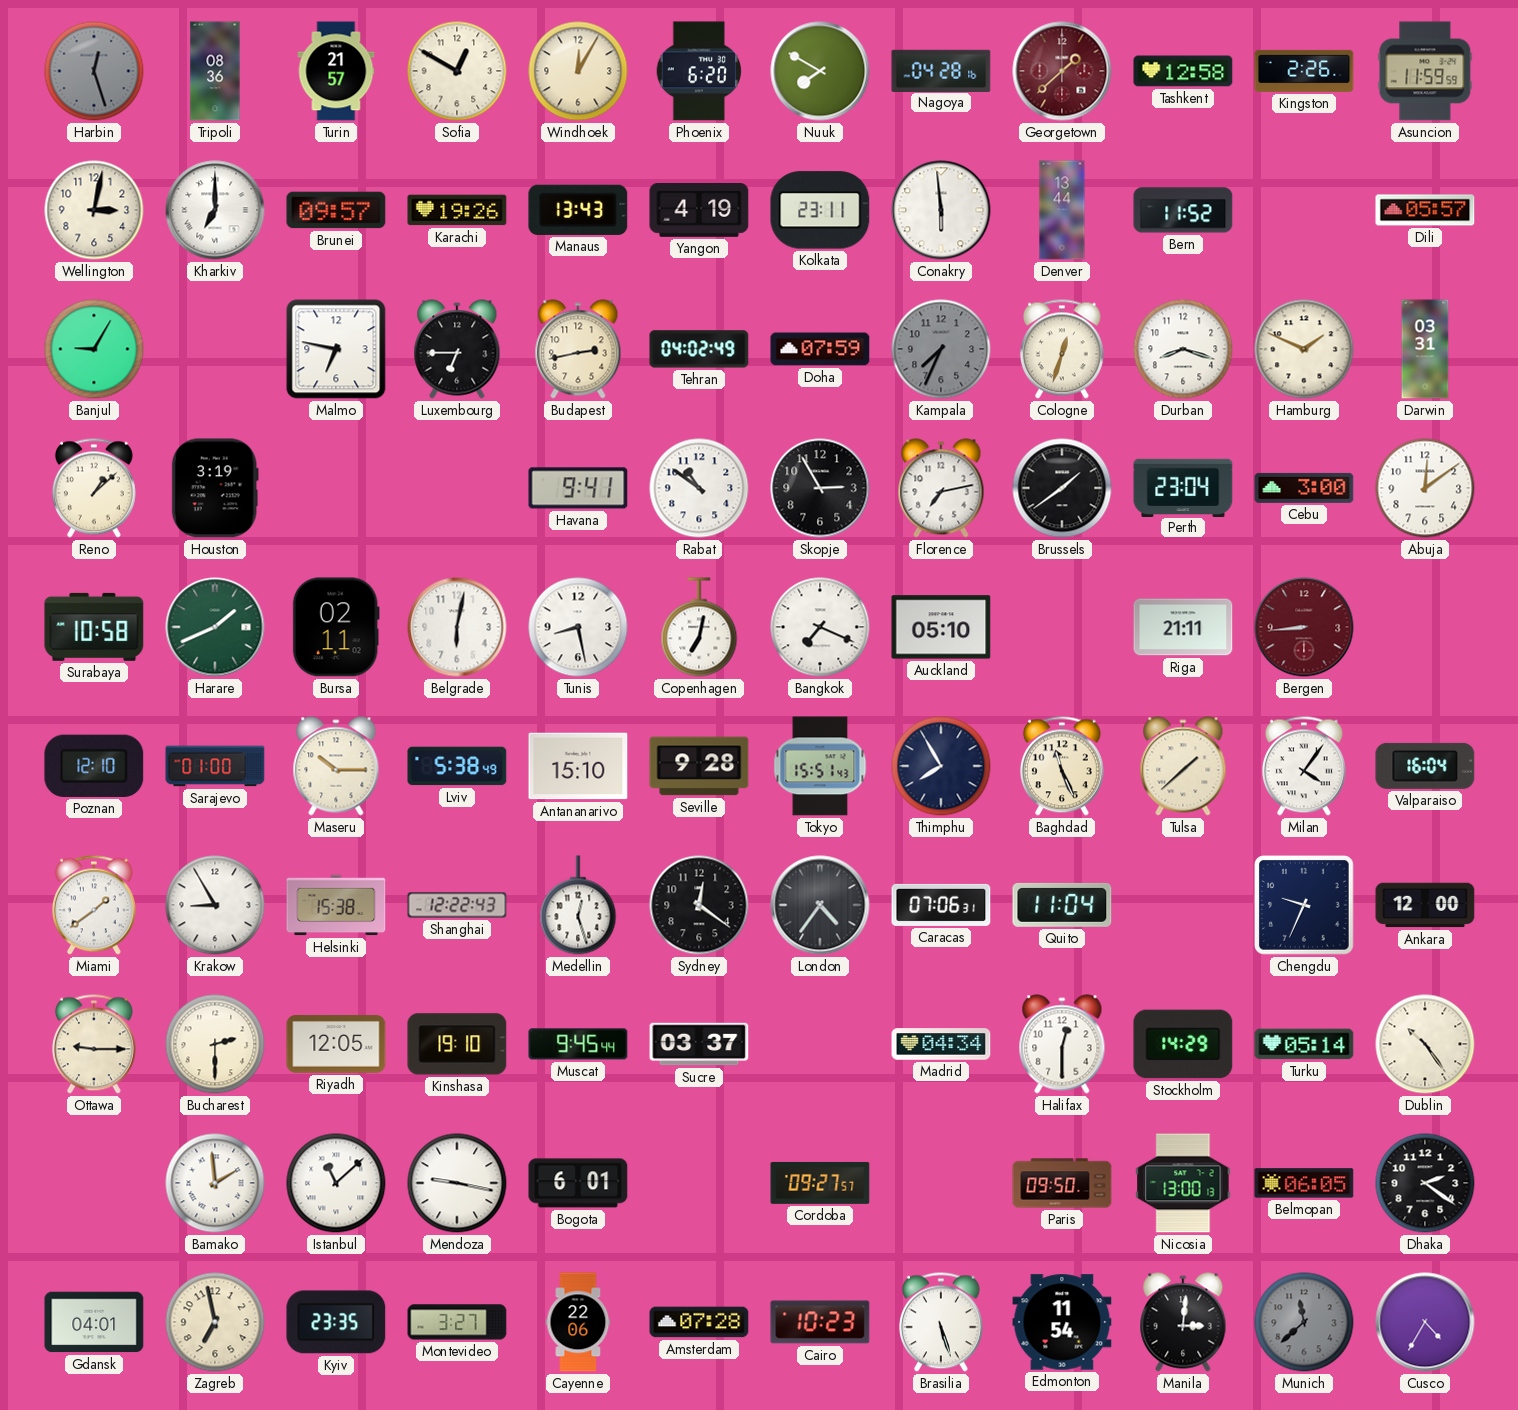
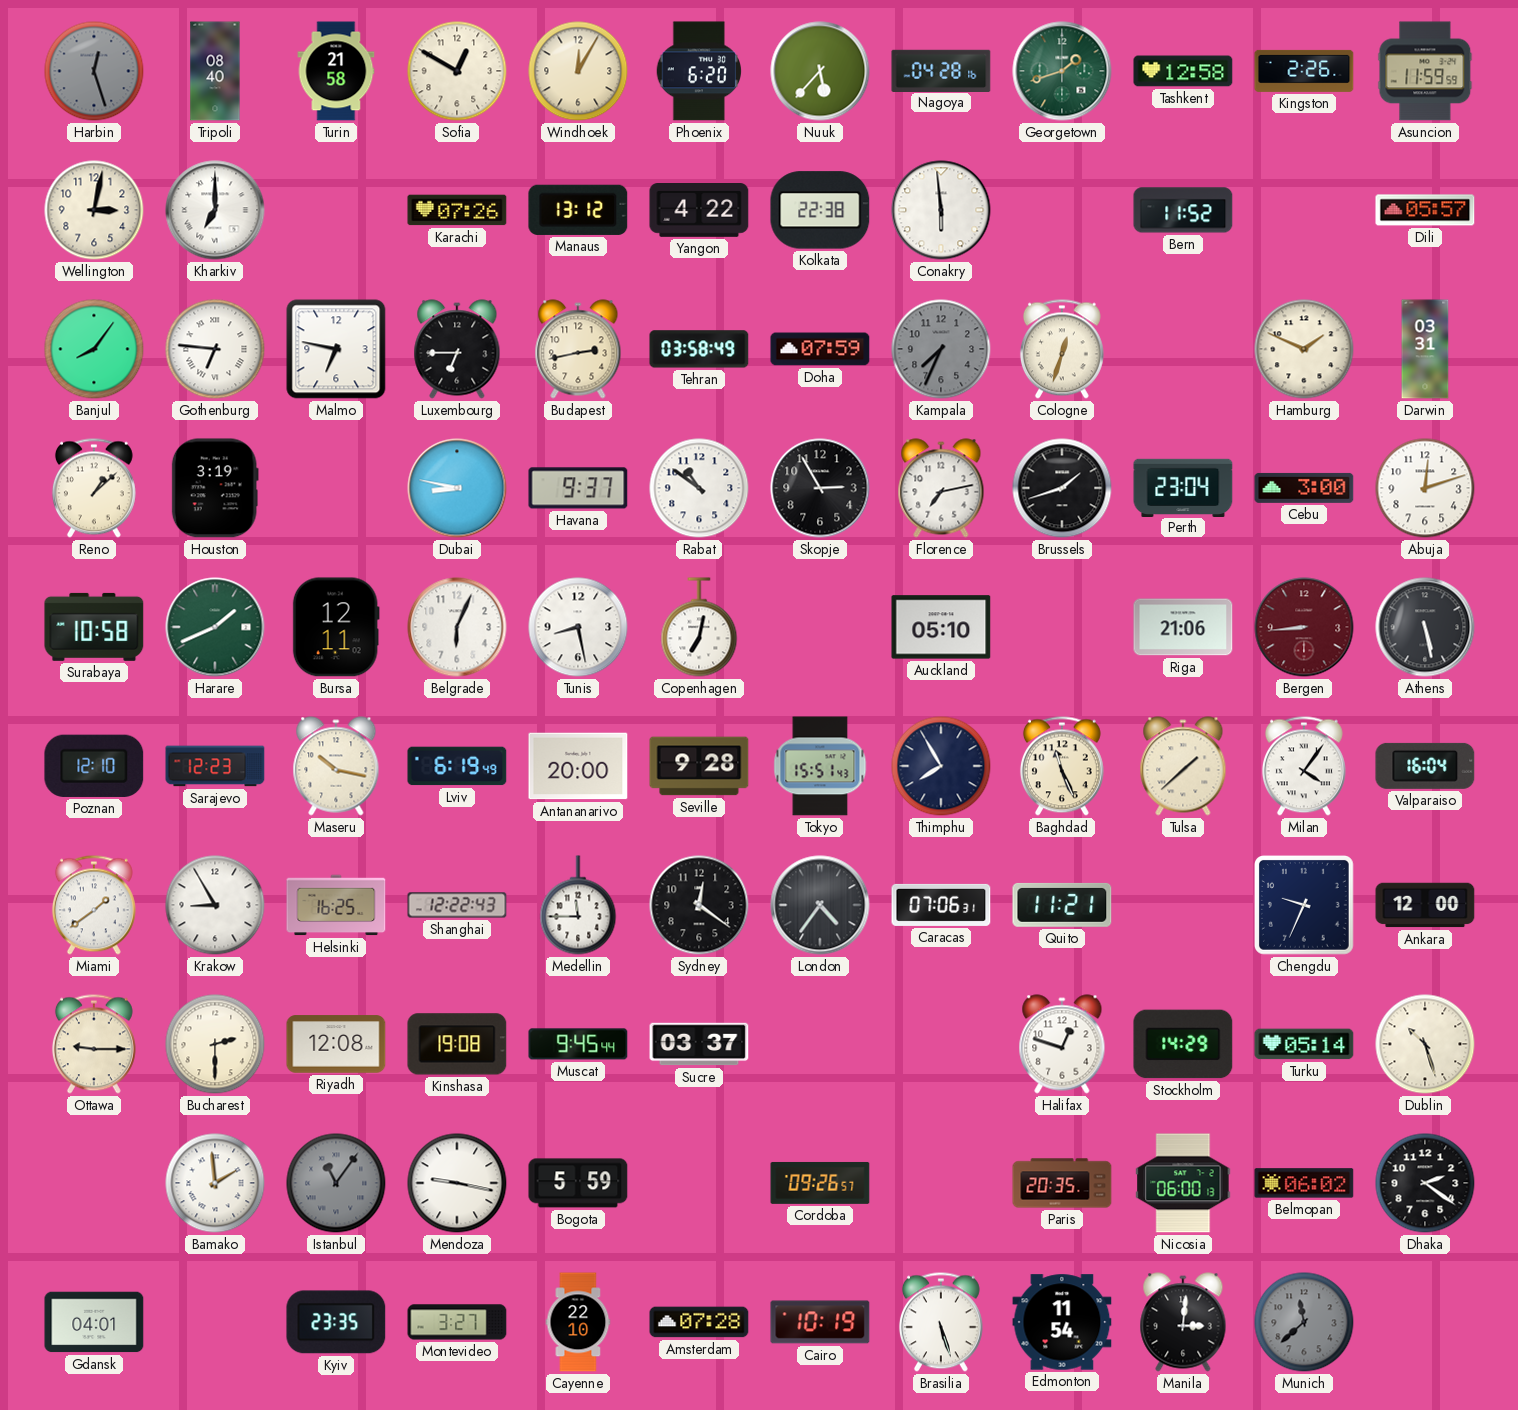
Tripoli: 08:36 -> 08:40 (215, 71)
Turin: 21:57 -> 21:58 (336, 71)
Nuuk: 7:50 -> 5:37 (820, 71)
Georgetown: 1:38 -> 1:42 (1062, 71)
Georgetown dial: burgundy -> green (1062, 71)
Brunei: 09:57 -> none (336, 210)
Karachi: 19:26 -> 07:26 (457, 210)
Manaus: 13:43 -> 13:12 (578, 210)
Yangon: 4:19 -> 4:22 (699, 211)
Kolkata: 23:11 -> 22:38 (820, 210)
Denver: 13:44 -> none (1062, 210)
Banjul: 9:05 -> 8:06 (94, 349)
Gothenburg: none -> 6:46 (215, 349)
Tehran: 04:02 -> 03:58 (699, 349)
Durban: 8:18 -> none (1183, 349)
Dubai: none -> 8:47 (457, 488)
Havana: 9:41 -> 9:37 (578, 488)
Brussels: 1:39 -> 1:42 (1062, 488)
Abuja: 12:09 -> 12:12 (1425, 488)
Bursa: 02:11 -> 12:11 (336, 627)
Belgrade: 6:02 -> 6:04 (457, 627)
Bangkok: 7:19 -> none (820, 627)
Riga: 21:11 -> 21:06 (1183, 627)
Athens: none -> 5:28 (1425, 627)
Sarajevo: 01:00 -> 12:23 (215, 766)
Maseru: 10:15 -> 10:17 (336, 766)
Lviv: 5:38 -> 6:19 (457, 766)
Antananarivo: 15:10 -> 20:00 (578, 766)
Helsinki: 15:38 -> 16:25 (336, 905)
Medellin: 12:27 -> 11:45 (578, 905)
Quito: 11:04 -> 11:21 (1062, 905)
Riyadh: 12:05 -> 12:08 (336, 1044)
Kinshasa: 19:10 -> 19:08 (457, 1044)
Madrid: 04:34 -> none (941, 1044)
Halifax: 12:30 -> 12:48 (1062, 1044)
Dublin: 10:24 -> 10:27 (1425, 1044)
Istanbul: 11:08 -> 11:06 (336, 1183)
Istanbul dial: white -> grey (336, 1183)
Bogota: 6:01 -> 5:59 (578, 1183)
Cordoba: 09:27 -> 09:26 (820, 1183)
Paris: 09:50 -> 20:35 (1062, 1183)
Nicosia: 13:00 -> 06:00 (1183, 1183)
Belmopan: 06:05 -> 06:02 (1304, 1183)
Zagreb: 6:58 -> none (215, 1322)
Cayenne: 22:06 -> 22:10 (578, 1322)
Cairo: 10:23 -> 10:19 (820, 1322)
Cusco: 4:35 -> none (1425, 1322)
